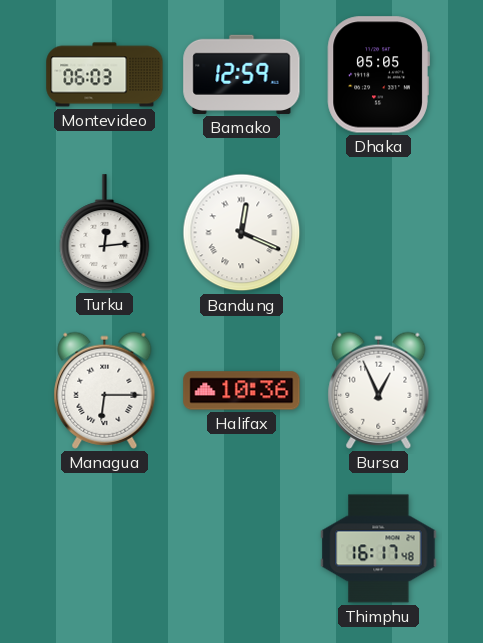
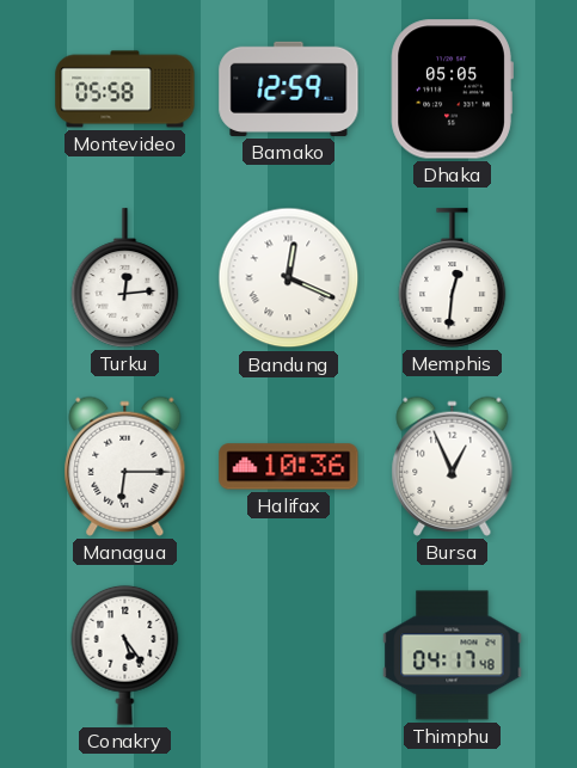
Montevideo: 06:03 -> 05:58 (125, 90)
Memphis: none -> 12:31 (453, 278)
Conakry: none -> 5:24 (125, 655)
Thimphu: 16:17 -> 04:17 (453, 656)
